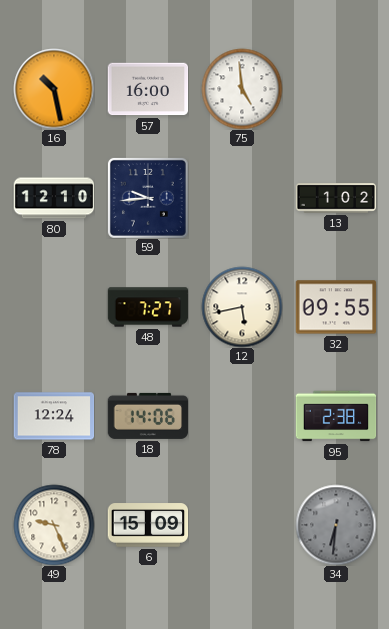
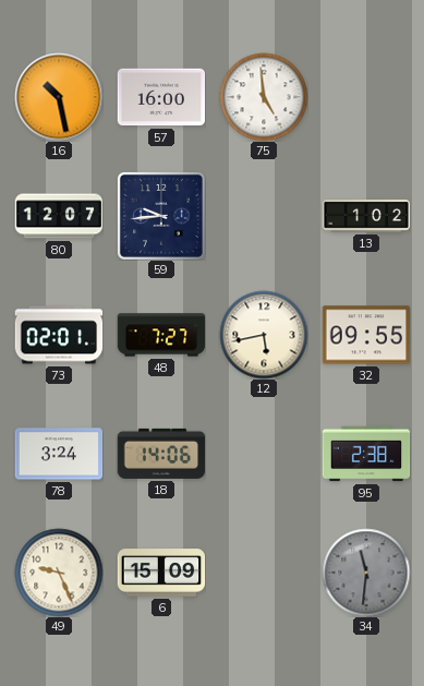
80: 12:10 -> 12:07 (59, 216)
73: none -> 02:01 (59, 335)
78: 12:24 -> 3:24 (59, 454)
34: 6:31 -> 11:31 (366, 573)
